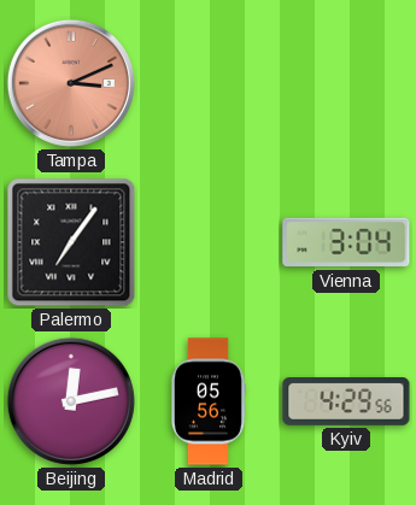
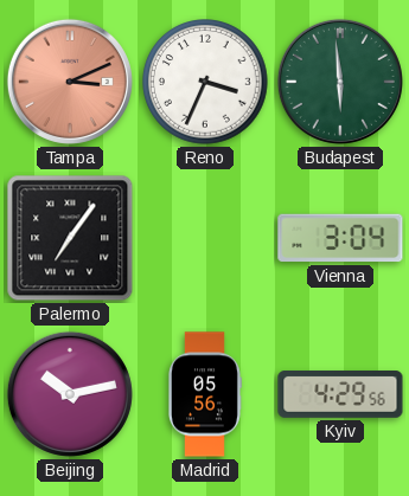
Reno: none -> 3:34 (206, 83)
Budapest: none -> 5:59 (340, 82)
Beijing: 12:13 -> 10:13 (70, 394)
